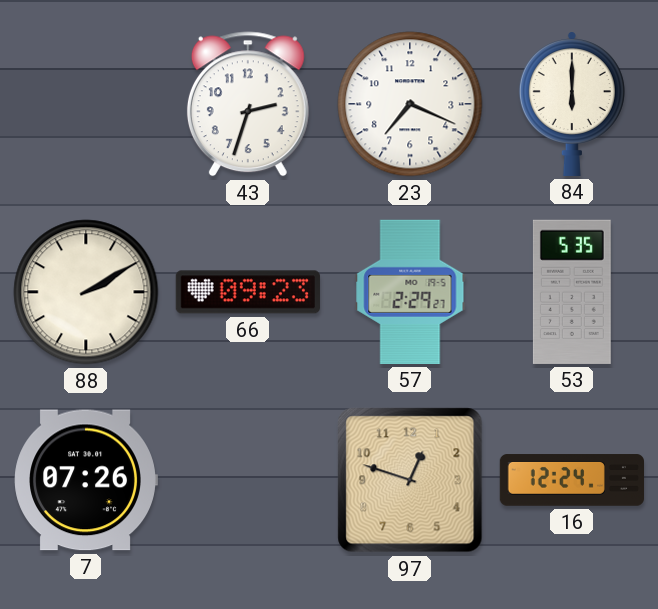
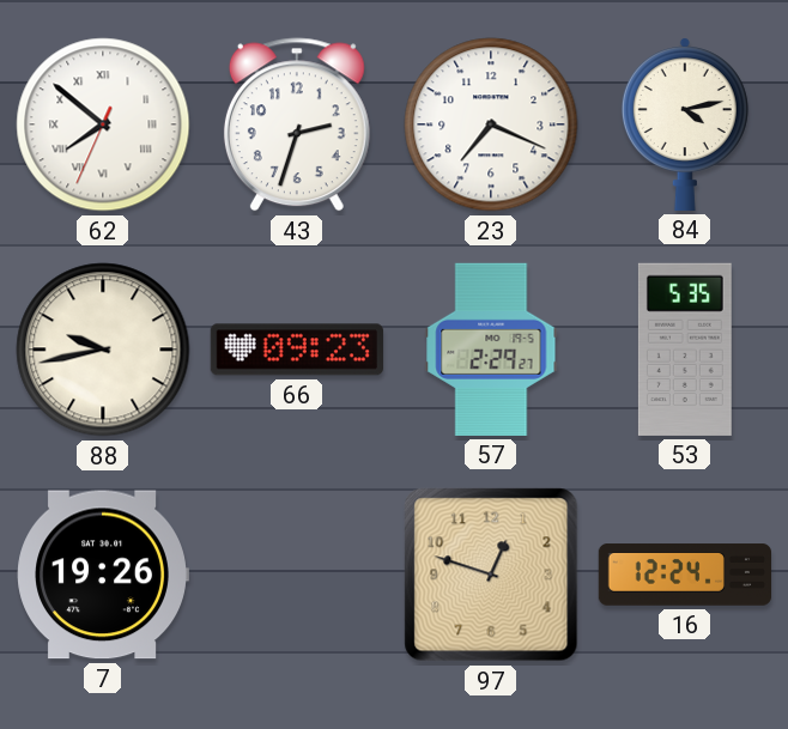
62: none -> 7:51 (103, 124)
84: 6:00 -> 4:13 (685, 124)
88: 2:10 -> 9:43 (103, 350)
7: 07:26 -> 19:26 (103, 575)
